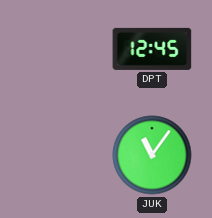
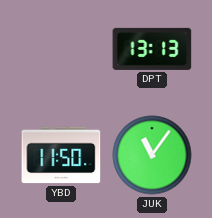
DPT: 12:45 -> 13:13 (152, 49)
YBD: none -> 11:50 (61, 155)
